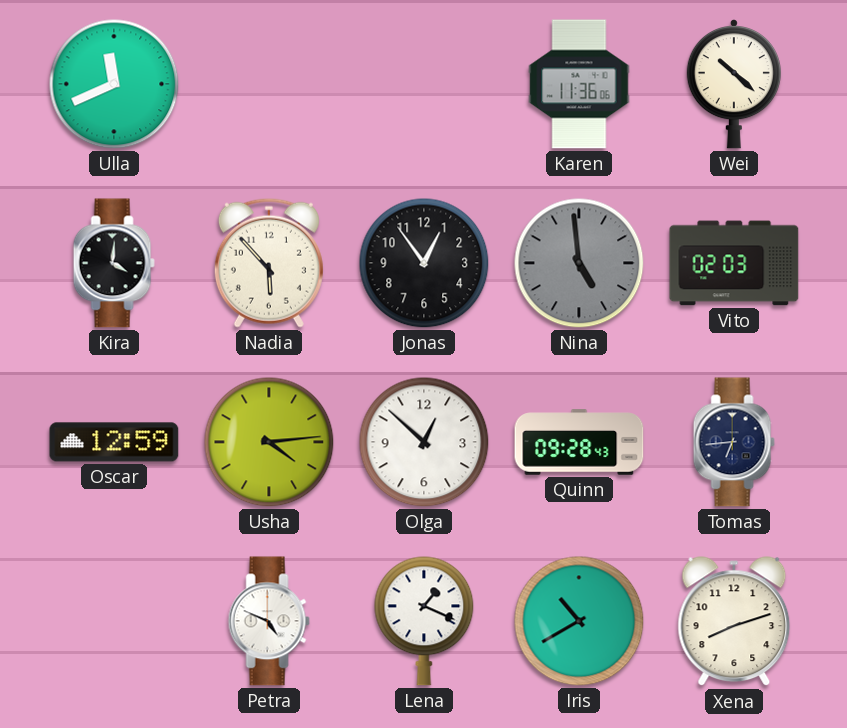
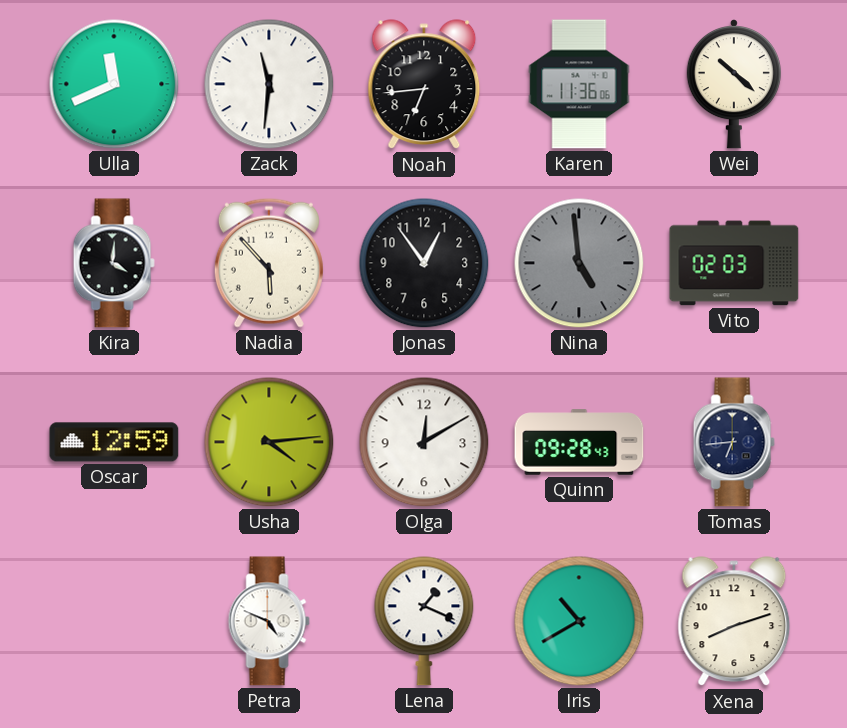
Zack: none -> 11:31 (269, 84)
Noah: none -> 6:44 (424, 85)
Olga: 12:52 -> 12:10 (424, 442)
